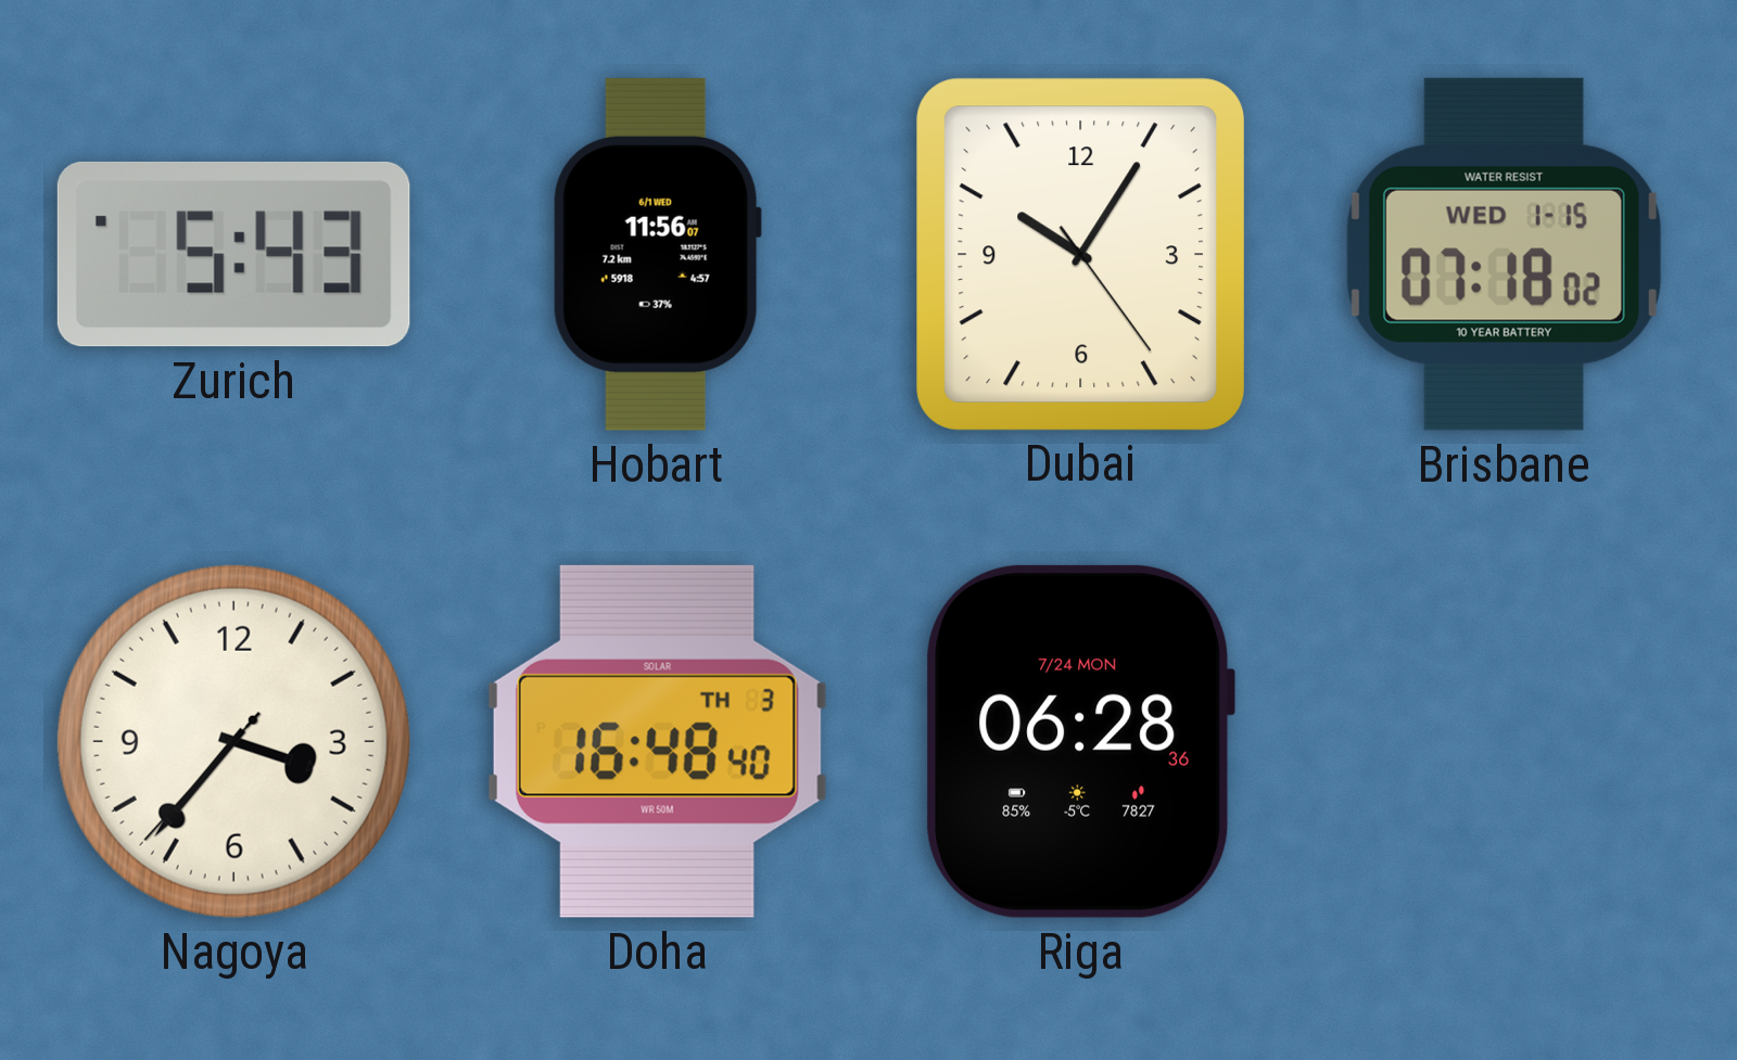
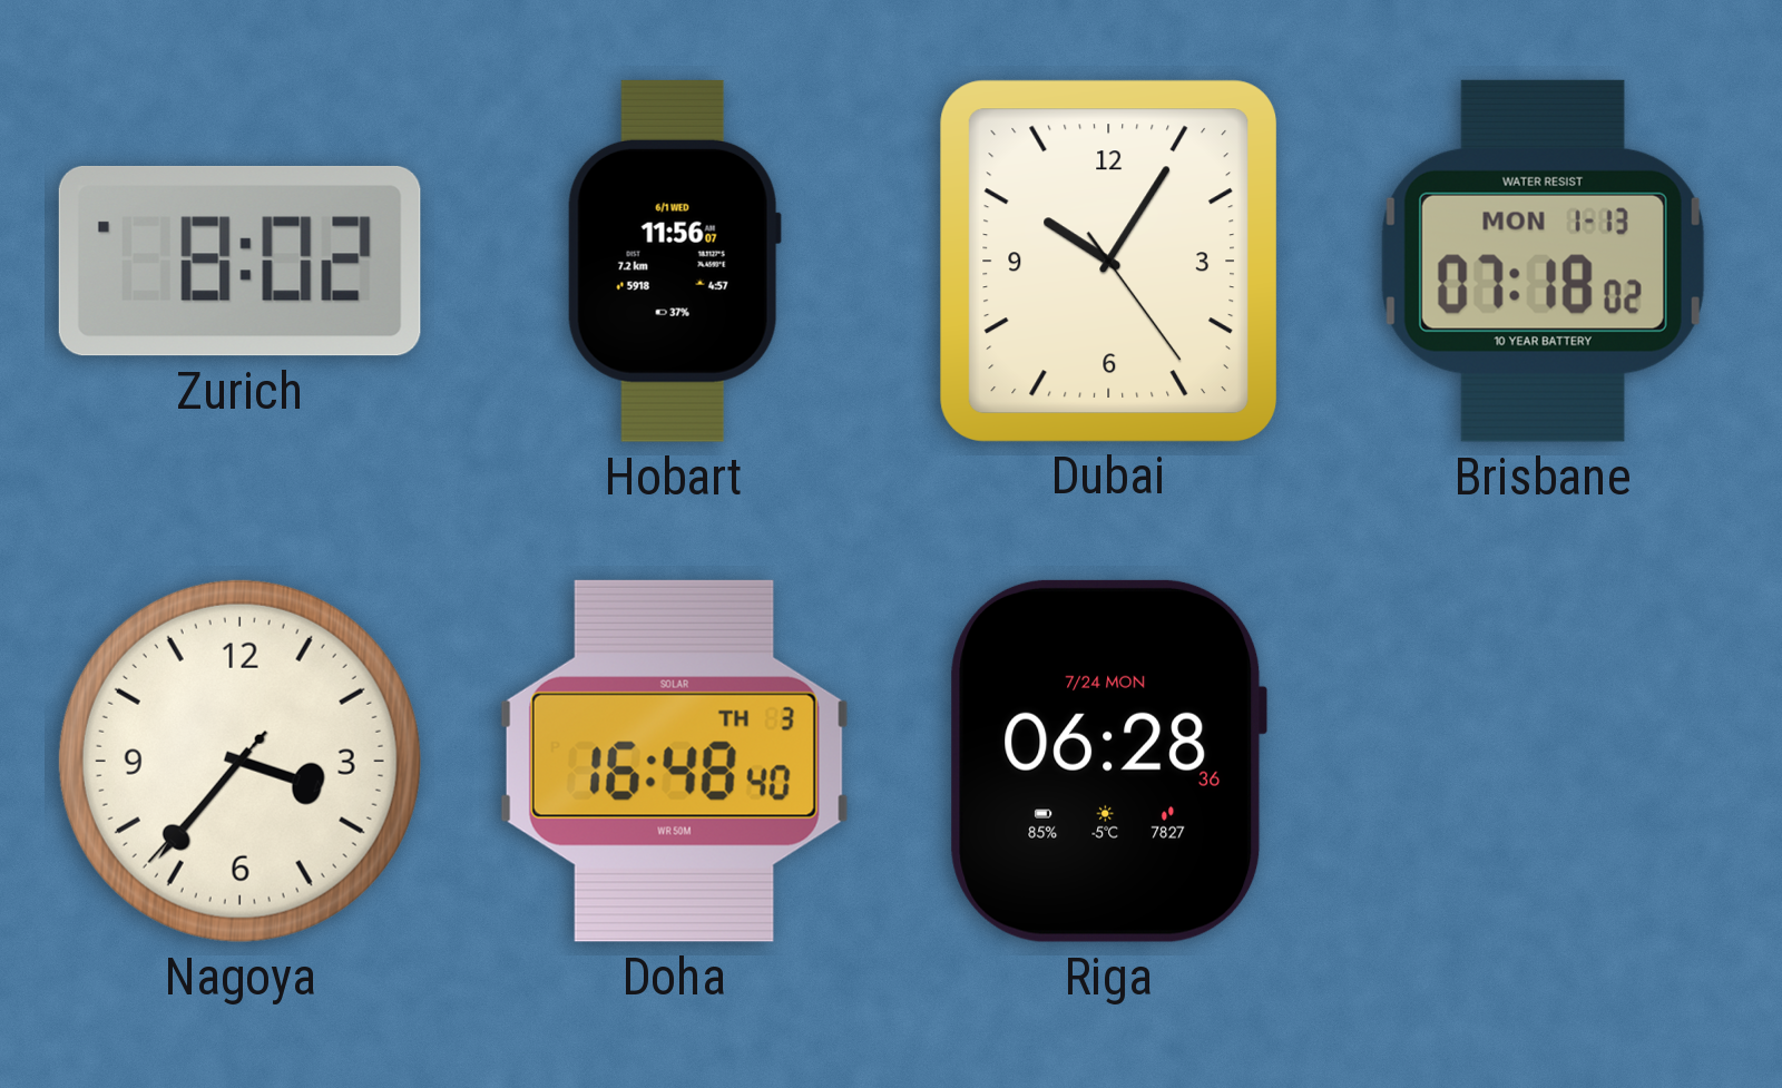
Zurich: 5:43 -> 8:02 (239, 261)
Brisbane date: WED 1-15 -> MON 1-13 (1543, 261)
